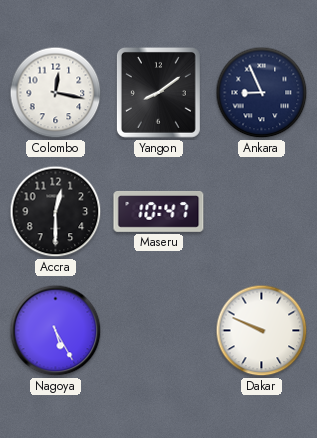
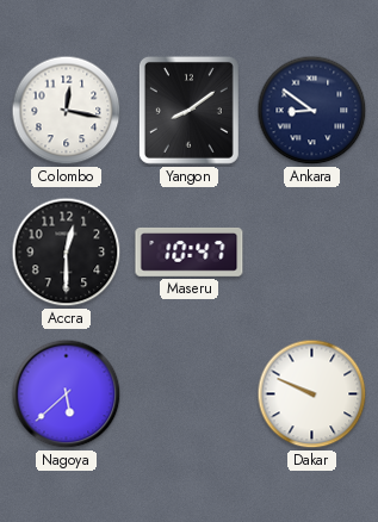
Ankara: 8:56 -> 8:51 (312, 111)
Nagoya: 5:25 -> 5:38 (67, 394)
